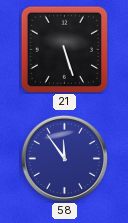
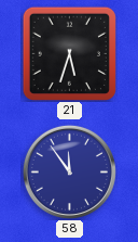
21: 5:27 -> 5:33 (69, 53)
